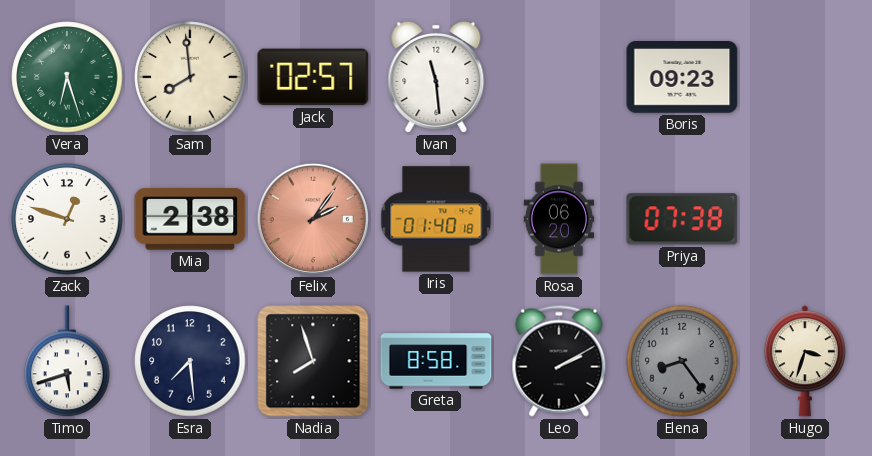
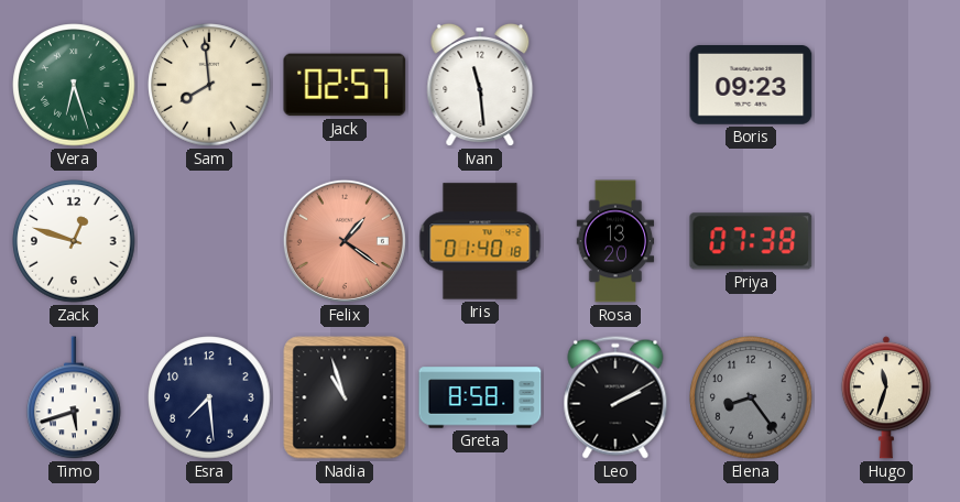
Mia: 2:38 -> none (190, 219)
Felix: 2:06 -> 1:21 (345, 241)
Rosa: 06:20 -> 13:20 (615, 241)
Nadia: 7:57 -> 10:57 (345, 397)
Hugo: 3:33 -> 11:33 (886, 397)
